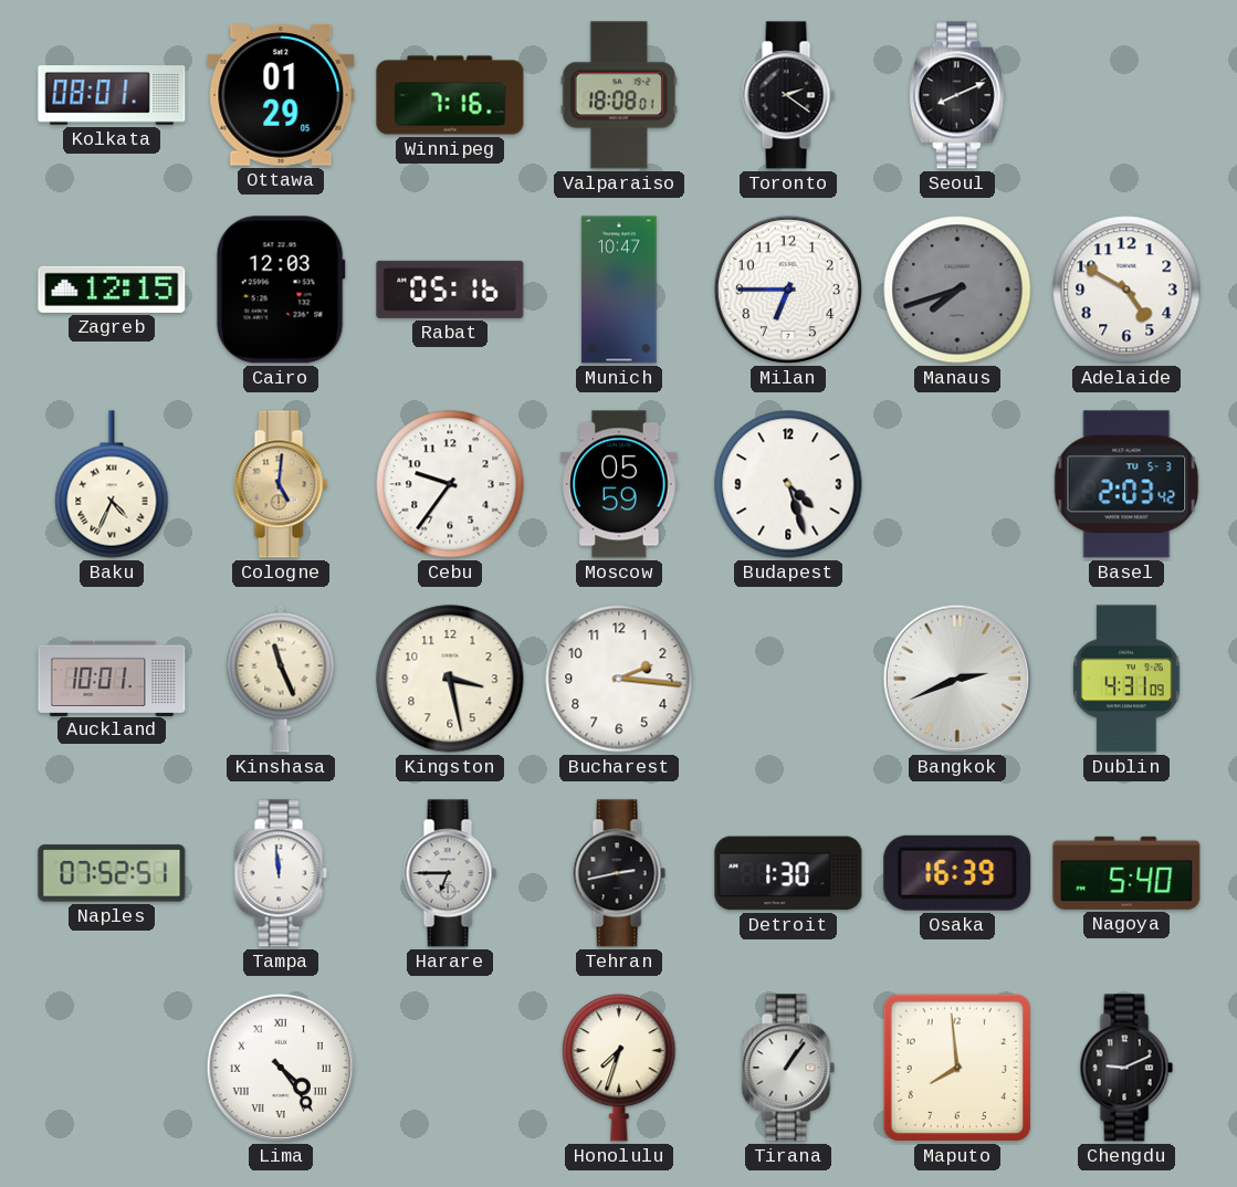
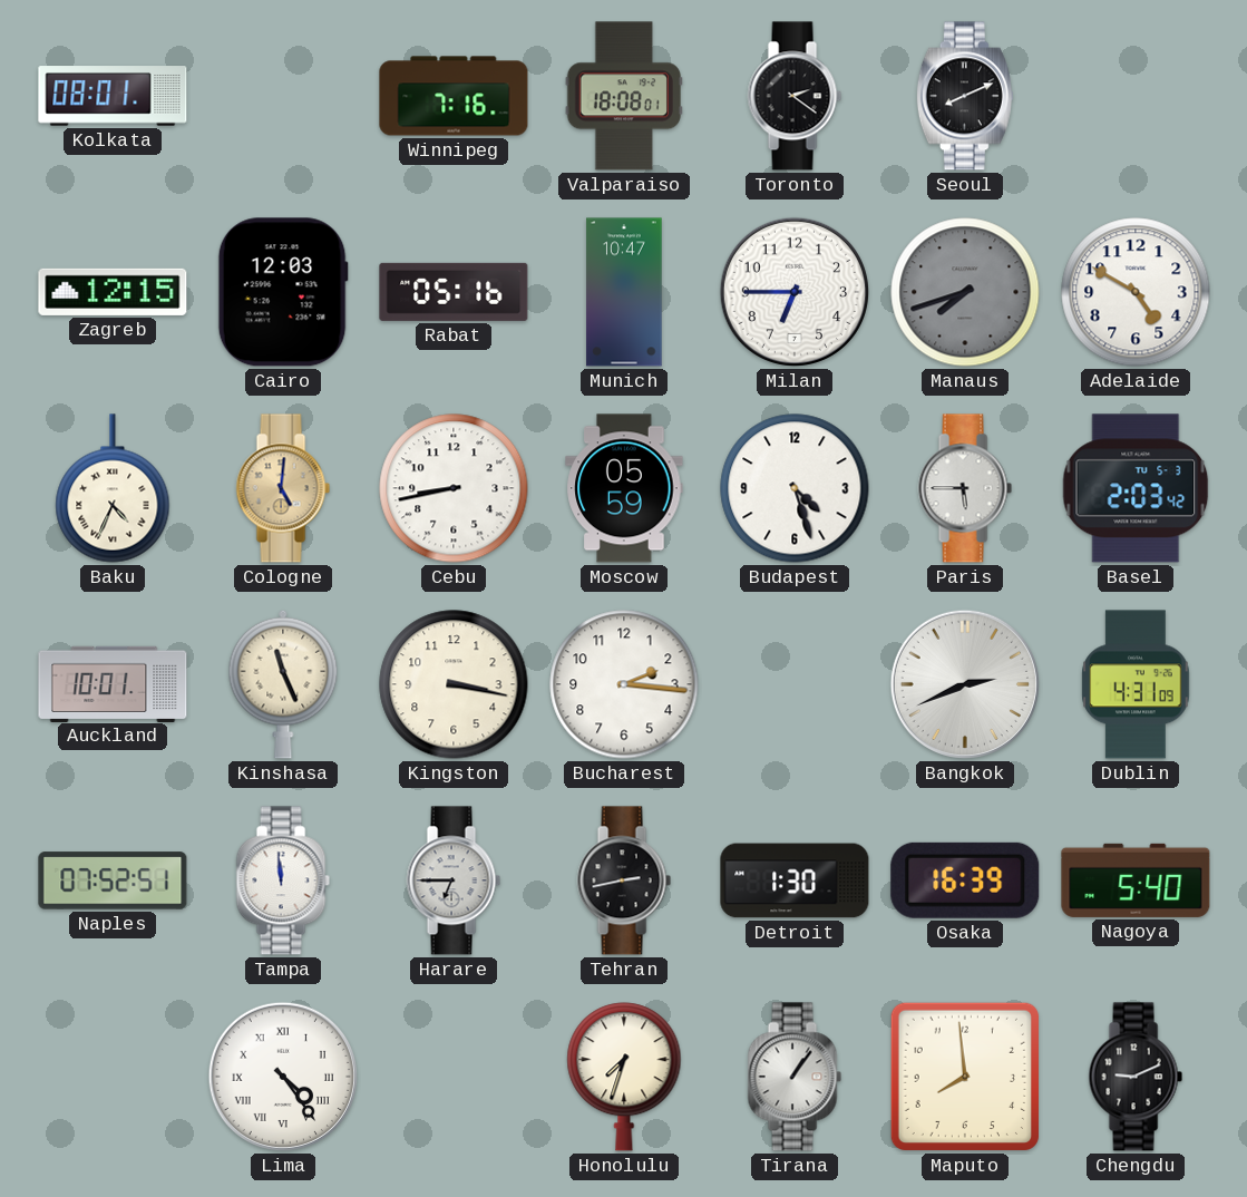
Ottawa: 01:29 -> none (281, 96)
Cebu: 9:36 -> 8:43 (454, 488)
Paris: none -> 5:45 (965, 488)
Kingston: 3:28 -> 3:17 (454, 684)
